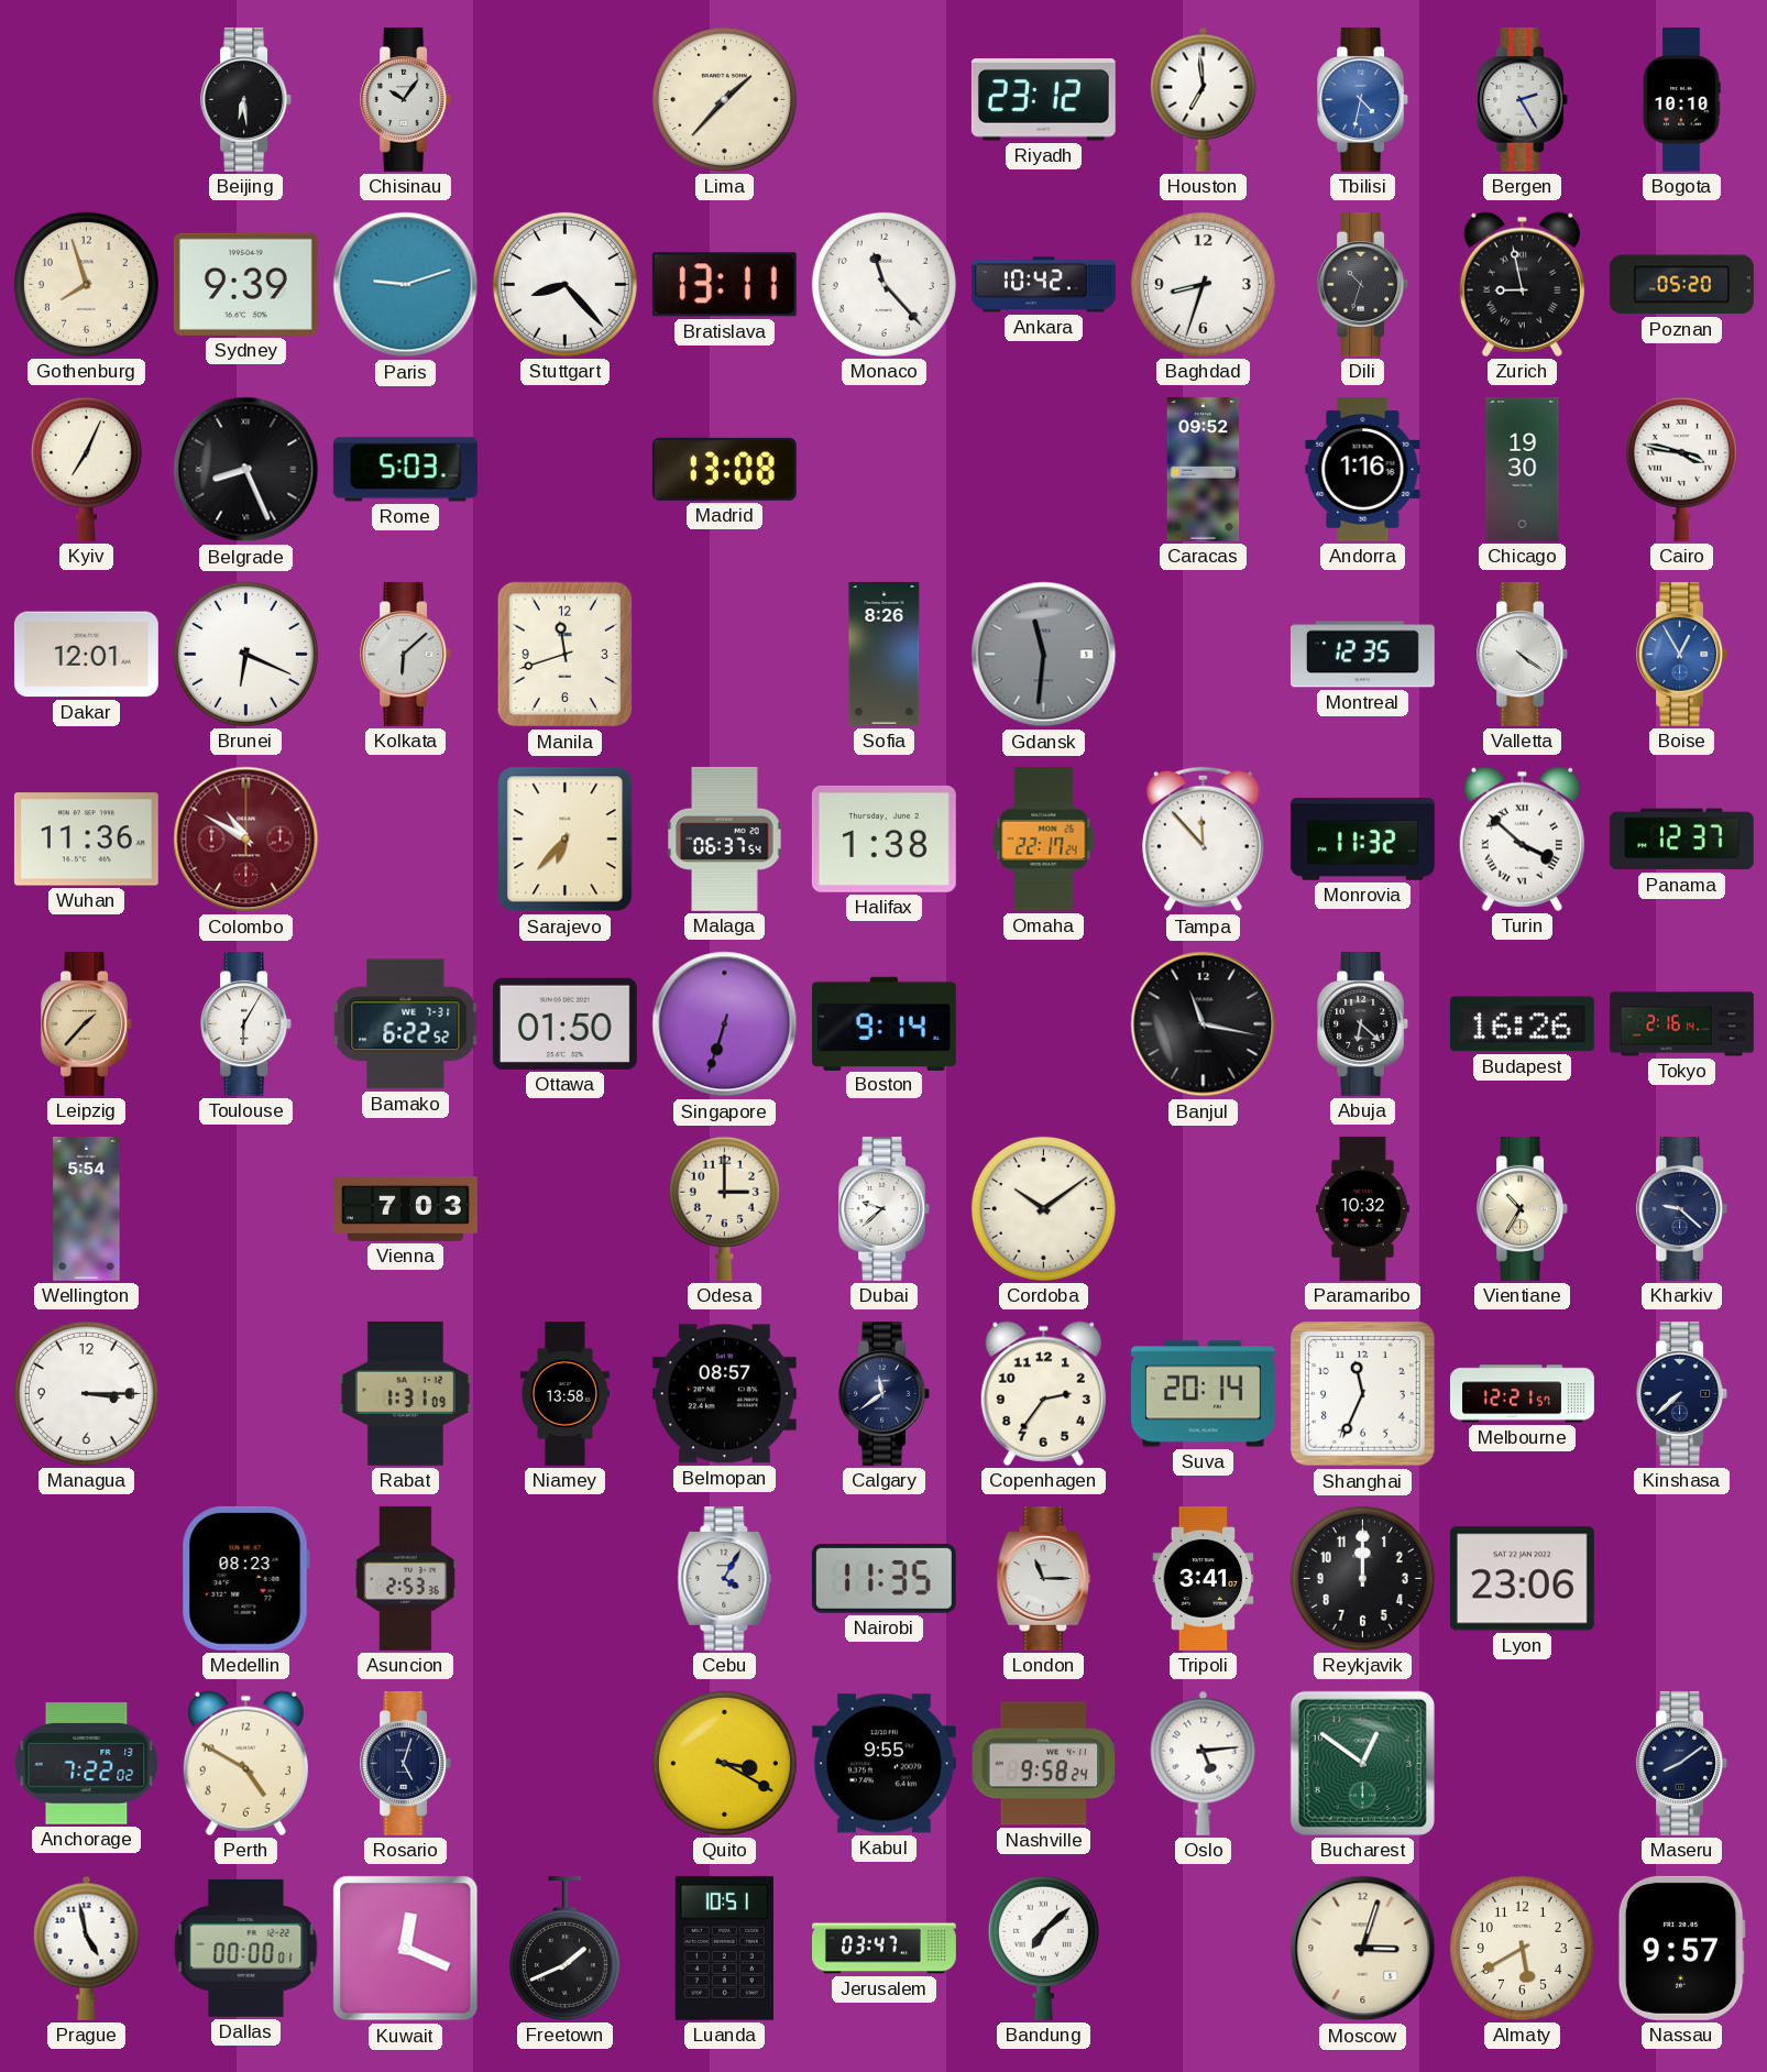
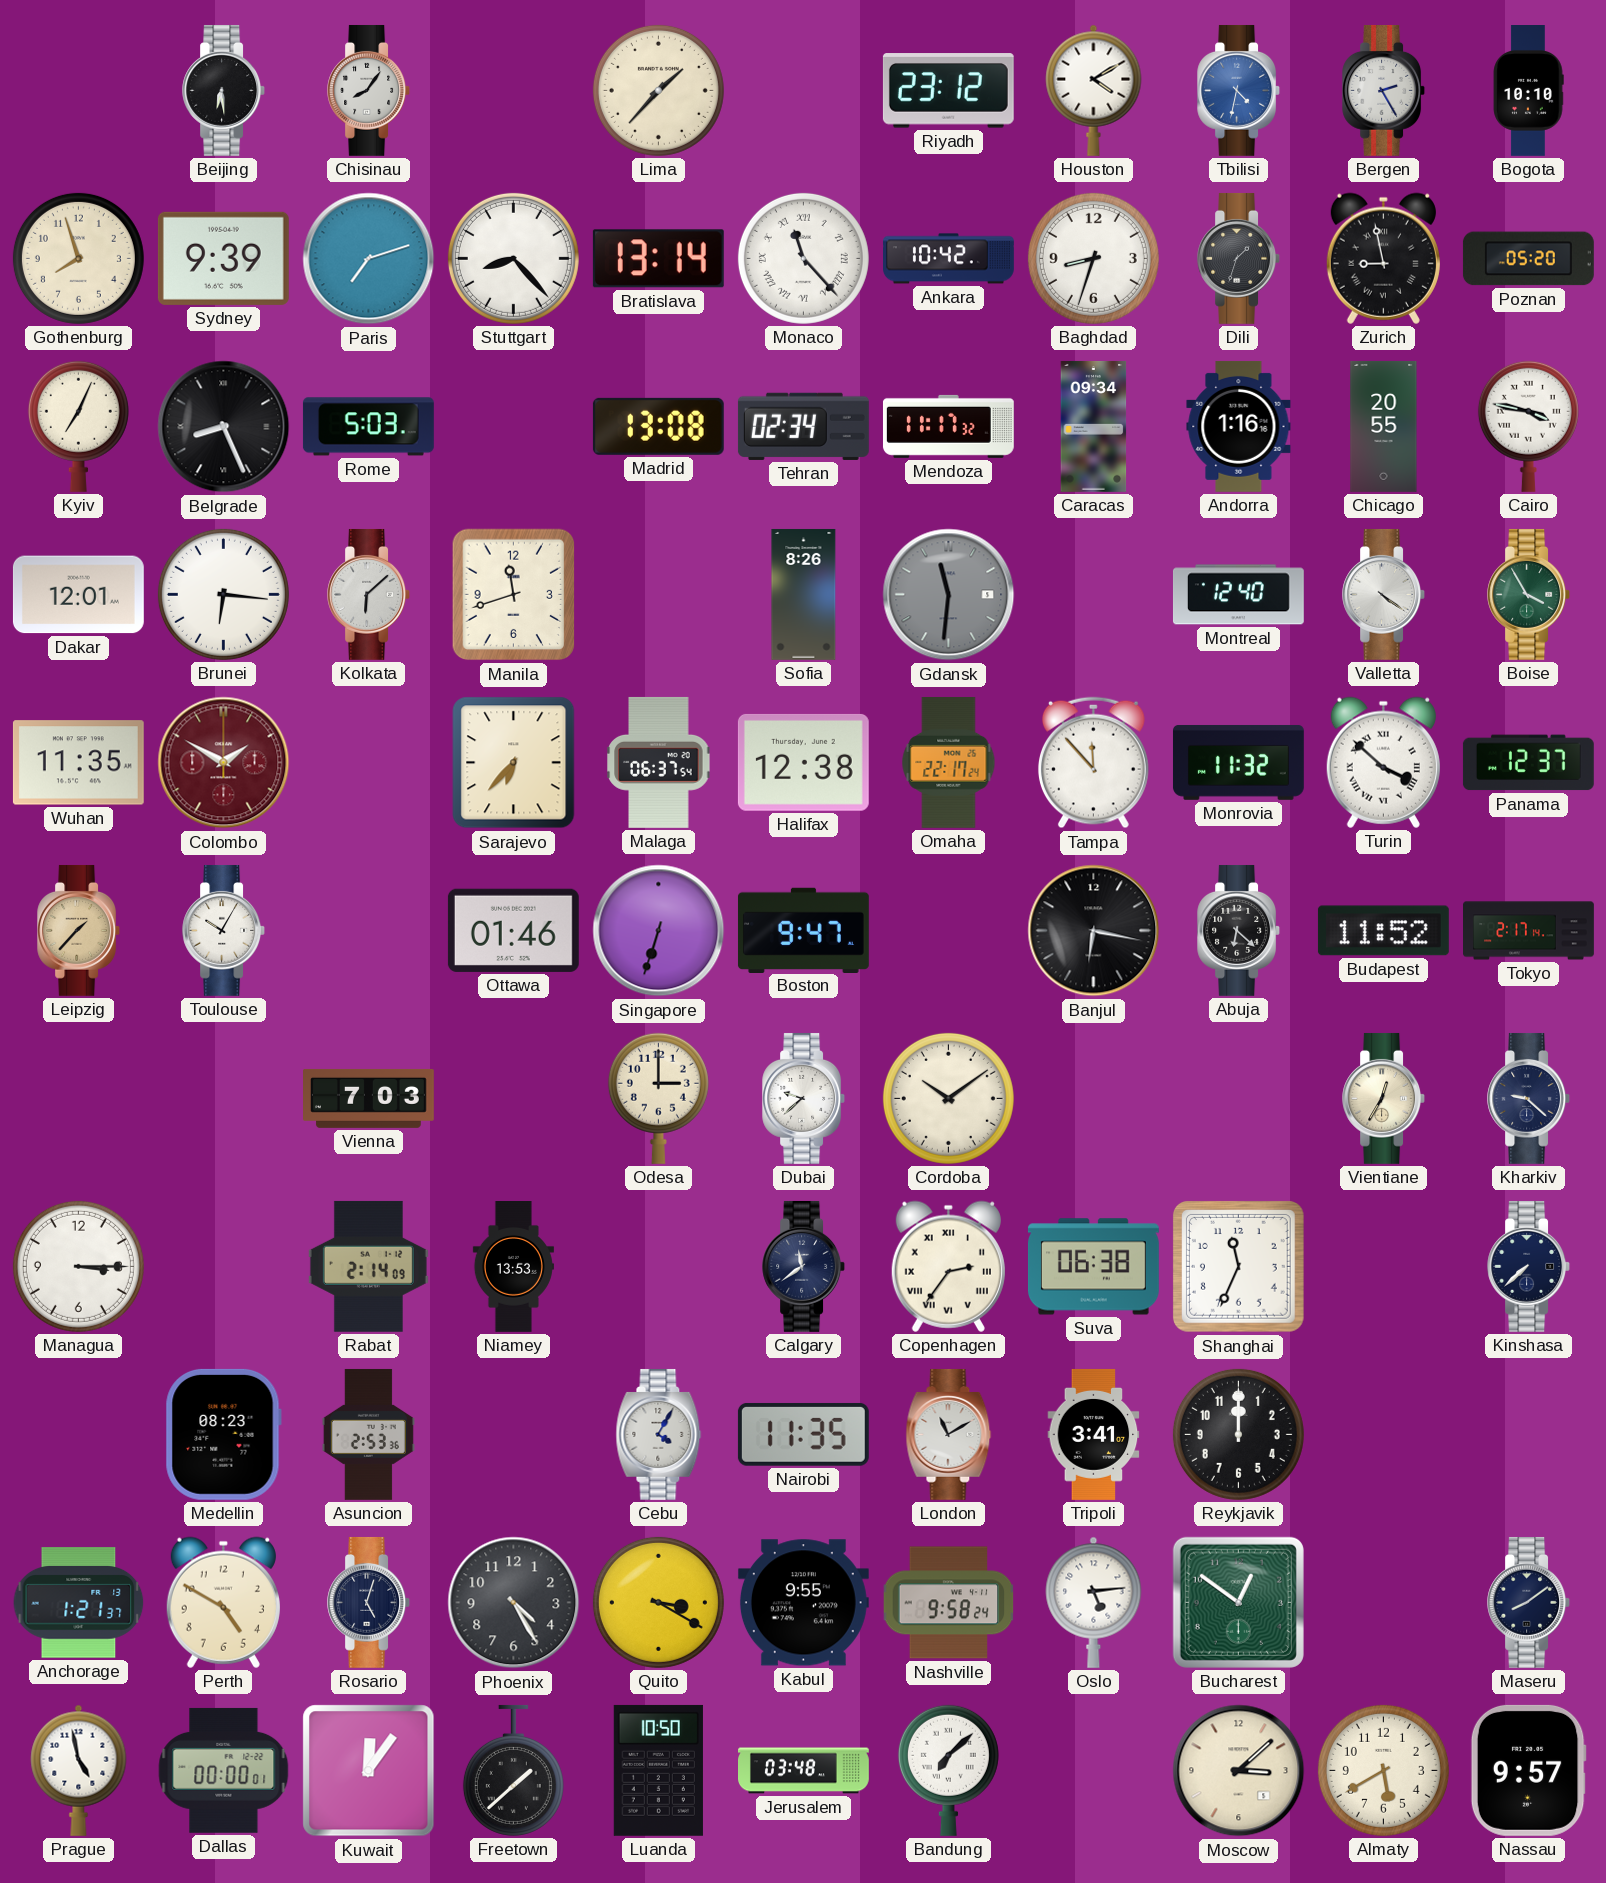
Chisinau: 10:06 -> 8:06 (369, 90)
Houston: 6:59 -> 4:10 (1094, 90)
Paris: 9:12 -> 7:12 (369, 259)
Bratislava: 13:11 -> 13:14 (658, 259)
Monaco numerals: Arabic -> Roman (803, 258)
Dili: 10:33 -> 1:33 (1239, 258)
Tehran: none -> 02:34 (803, 426)
Mendoza: none -> 11:17 (948, 426)
Caracas: 09:52 -> 09:34 (1094, 426)
Chicago: 19:30 -> 20:55 (1384, 426)
Brunei: 6:19 -> 6:16 (223, 594)
Montreal: 12:35 -> 12:40 (1238, 595)
Boise: 12:55 -> 3:55 (1529, 594)
Boise dial: blue -> green (1529, 594)
Wuhan: 11:36 -> 11:35 (78, 763)
Colombo: 10:50 -> 1:50 (224, 763)
Halifax: 1:38 -> 12:38 (803, 762)
Toulouse: 6:05 -> 10:05 (224, 930)
Bamako: 6:22 -> none (406, 1024)
Ottawa: 01:50 -> 01:46 (513, 930)
Boston: 9:14 -> 9:47 (803, 930)
Banjul: 11:17 -> 6:17 (1094, 931)
Budapest: 16:26 -> 11:52 (1383, 931)
Tokyo: 2:16 -> 2:17 (1529, 931)
Wellington: 5:54 -> none (87, 1209)
Paramaribo: 10:32 -> none (1363, 1208)
Vientiane: 10:35 -> 12:35 (1384, 1098)
Rabat: 1:31 -> 2:14 (368, 1266)
Niamey: 13:58 -> 13:53 (513, 1267)
Belmopan: 08:57 -> none (724, 1394)
Copenhagen numerals: Arabic -> Roman (948, 1266)
Suva: 20:14 -> 06:38 (1093, 1267)
Melbourne: 12:21 -> none (1523, 1394)
London: 11:15 -> 11:10 (949, 1434)
Lyon: 23:06 -> none (1522, 1579)
Anchorage: 7:22 -> 1:21 (79, 1603)
Phoenix: none -> 4:25 (514, 1603)
Kuwait: 12:19 -> 12:06 (369, 1771)
Freetown: 1:41 -> 1:38 (513, 1770)
Luanda: 10:51 -> 10:50 (658, 1770)
Jerusalem: 03:47 -> 03:48 (804, 1771)
Moscow: 3:03 -> 3:08 (1239, 1771)
